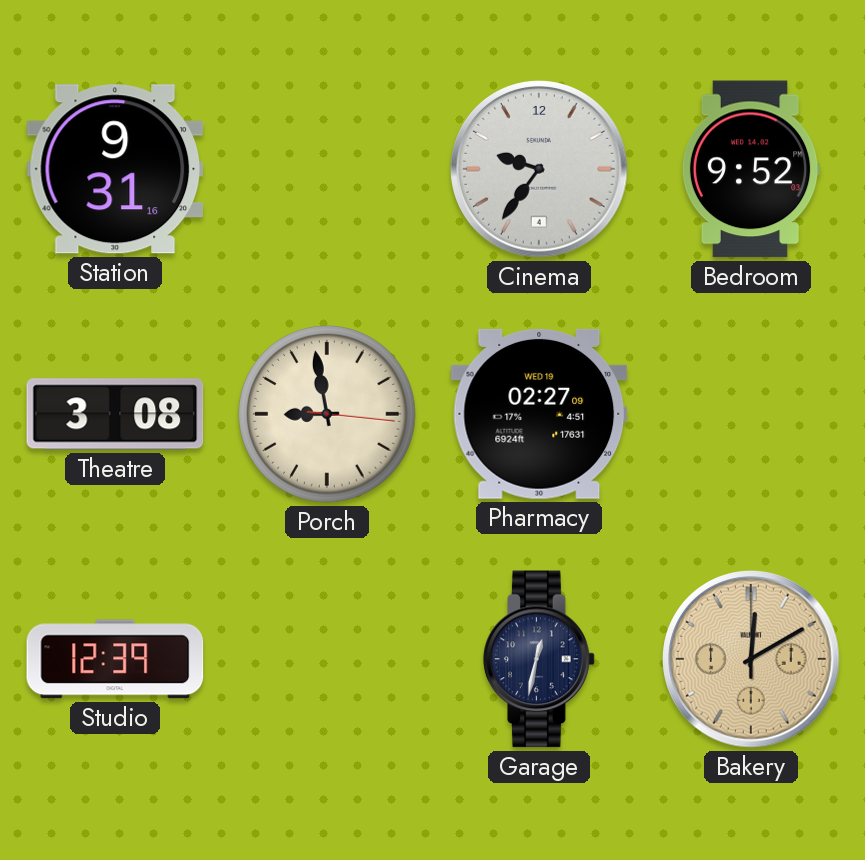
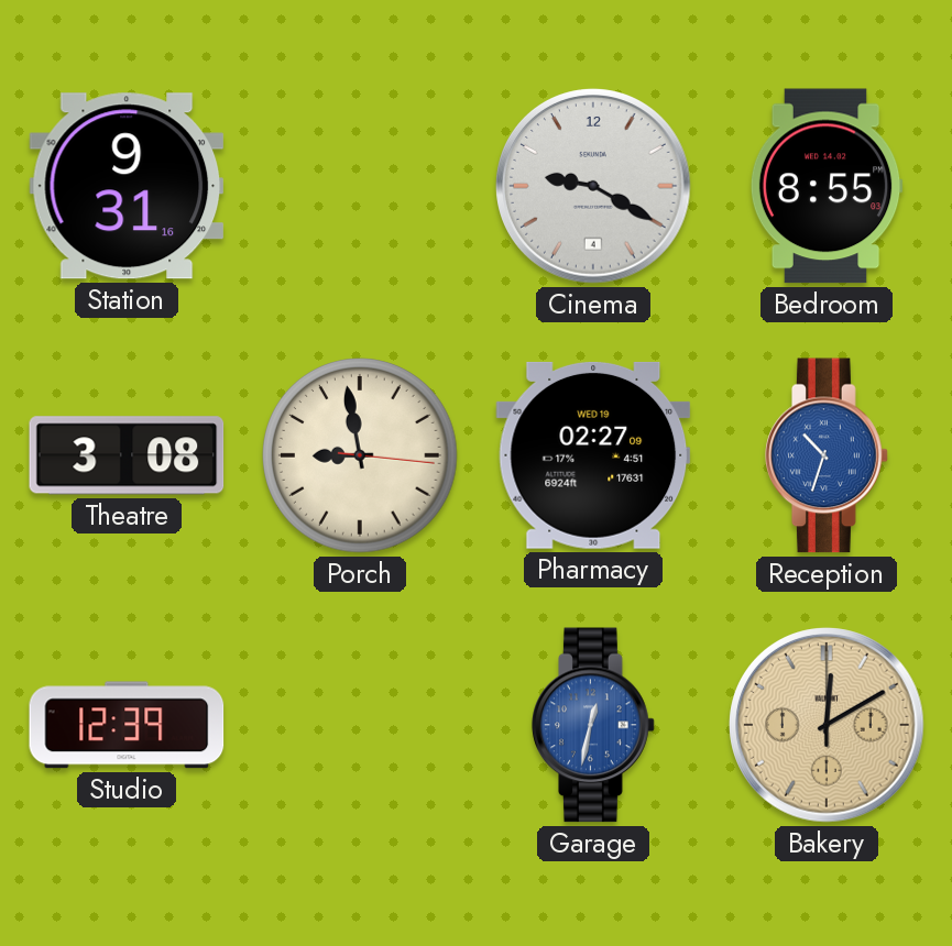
Cinema: 9:36 -> 9:20 (593, 186)
Bedroom: 9:52 -> 8:55 (827, 186)
Reception: none -> 10:33 (827, 455)
Garage dial: navy -> blue (593, 725)
